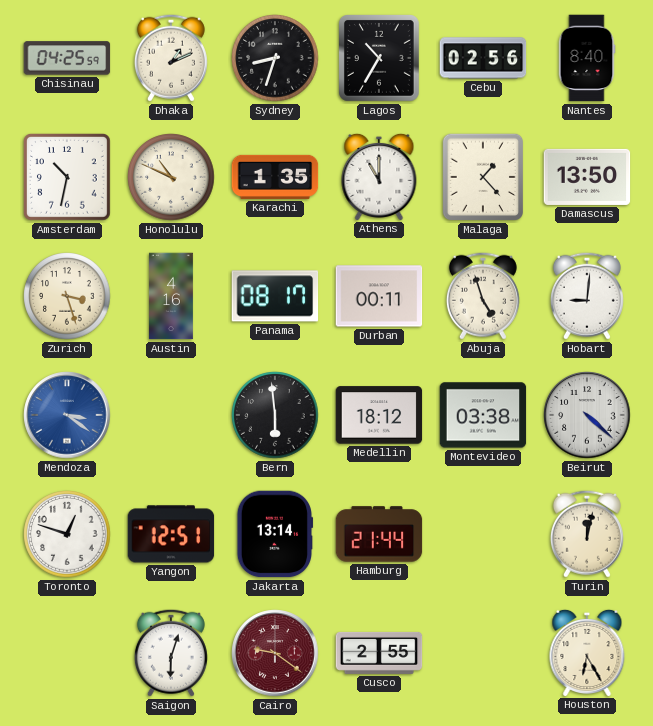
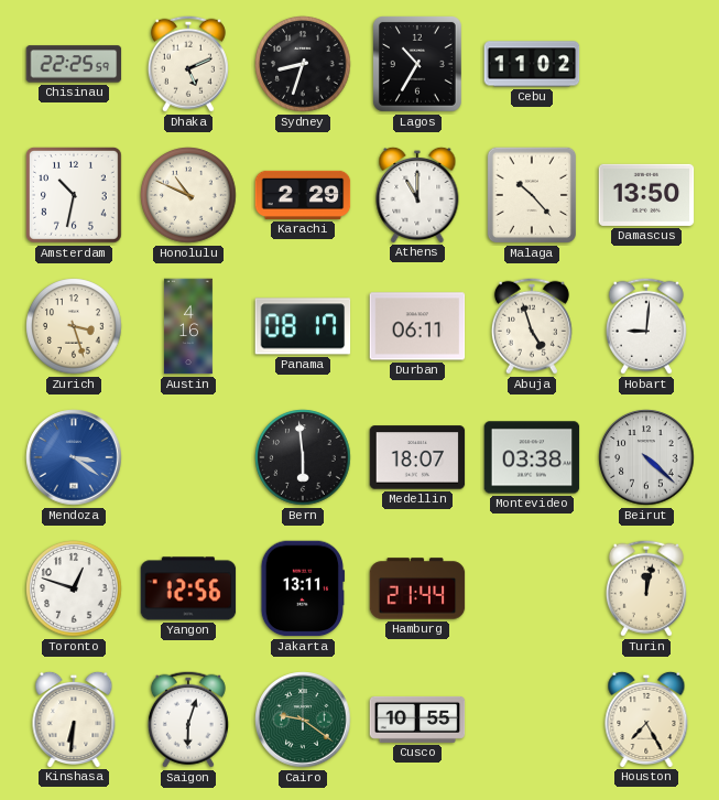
Chisinau: 04:25 -> 22:25 (74, 64)
Dhaka: 1:11 -> 5:11 (188, 64)
Cebu: 02:56 -> 11:02 (532, 64)
Nantes: 8:40 -> none (587, 58)
Karachi: 1:35 -> 2:29 (303, 195)
Malaga: 1:23 -> 10:23 (531, 195)
Durban: 00:11 -> 06:11 (417, 326)
Medellin: 18:12 -> 18:07 (417, 457)
Yangon: 12:51 -> 12:56 (188, 588)
Jakarta: 13:14 -> 13:11 (303, 588)
Kinshasa: none -> 6:31 (74, 718)
Cairo dial: burgundy -> green (303, 720)
Cusco: 2:55 -> 10:55 (417, 720)
Houston: 6:25 -> 7:25 (646, 718)
